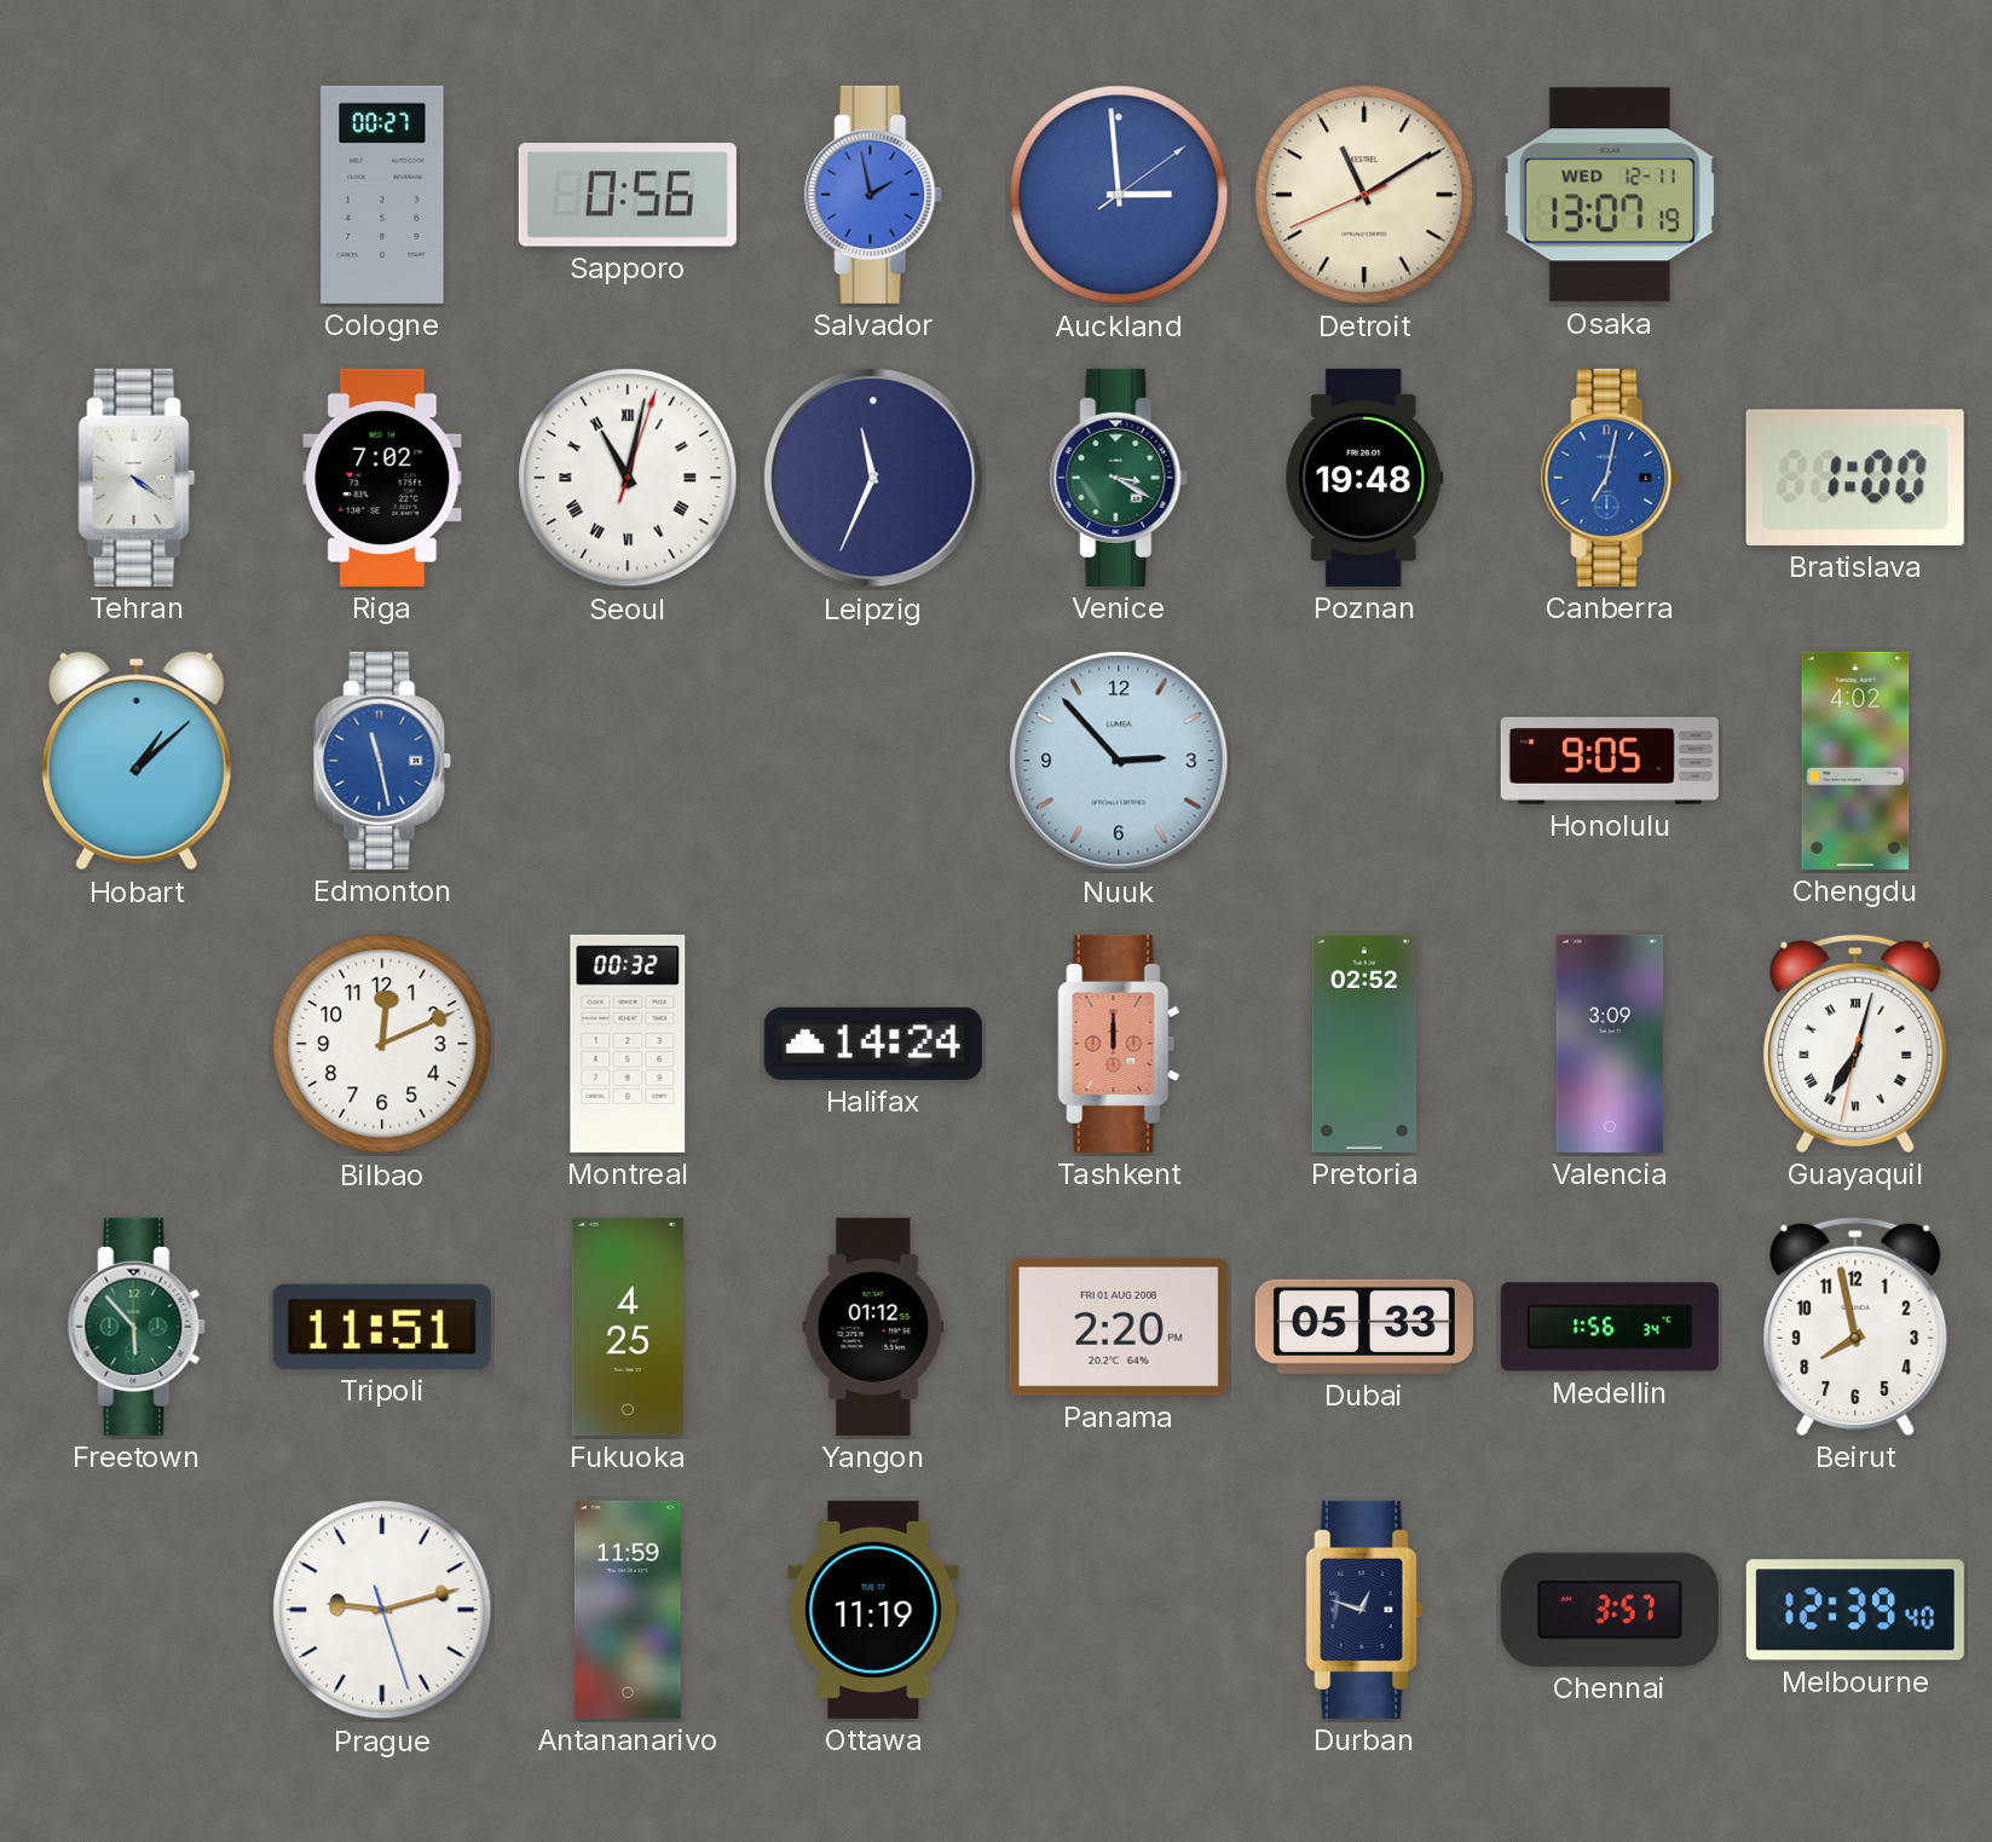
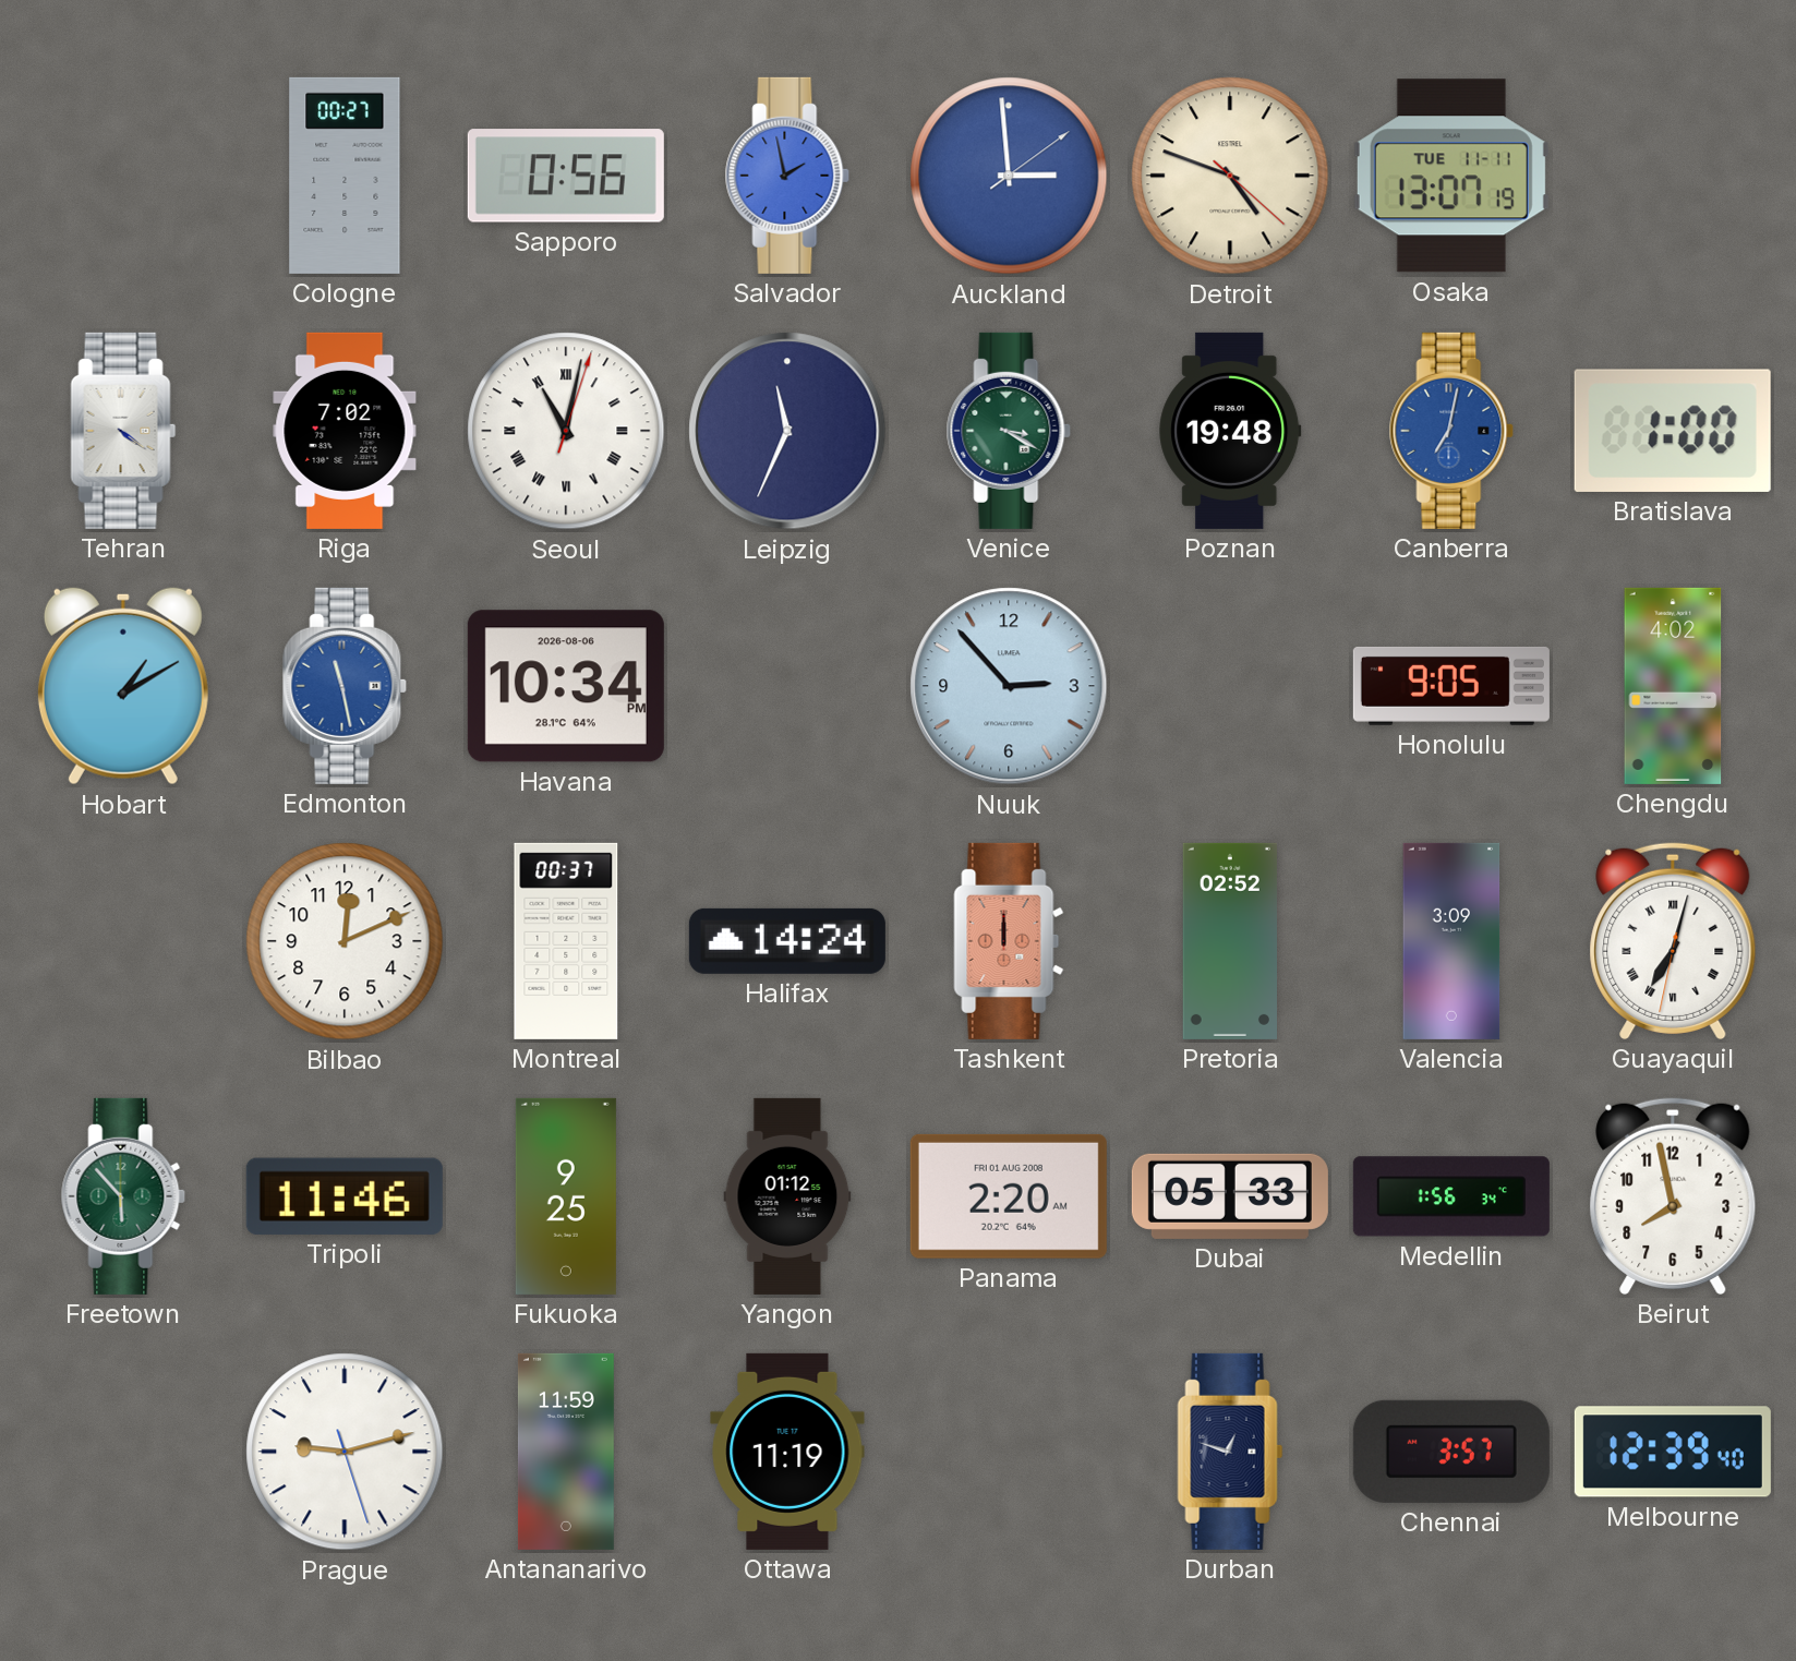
Detroit: 11:09 -> 4:48 (1230, 176)
Osaka date: WED 12-11 -> TUE 11-11 (1451, 176)
Hobart: 1:08 -> 1:10 (123, 686)
Havana: none -> 10:34 (566, 686)
Montreal: 00:32 -> 00:37 (566, 941)
Tripoli: 11:51 -> 11:46 (345, 1196)
Fukuoka: 4:25 -> 9:25 (566, 1196)
Panama: 2:20 PM -> 2:20 AM (1009, 1196)
